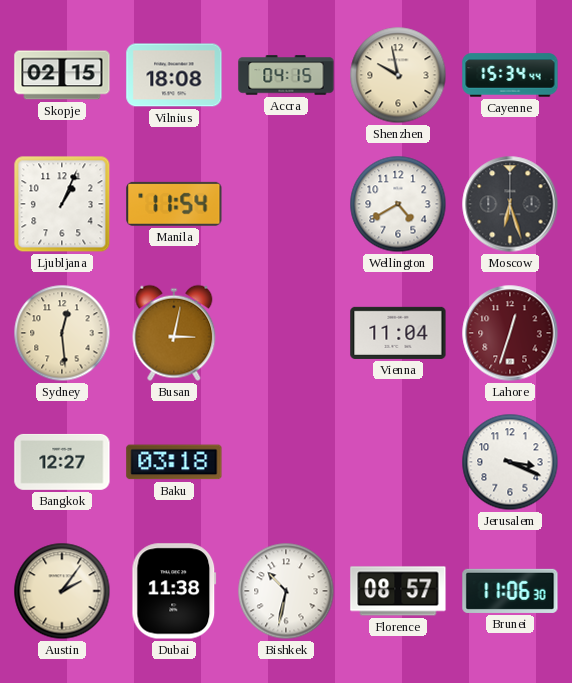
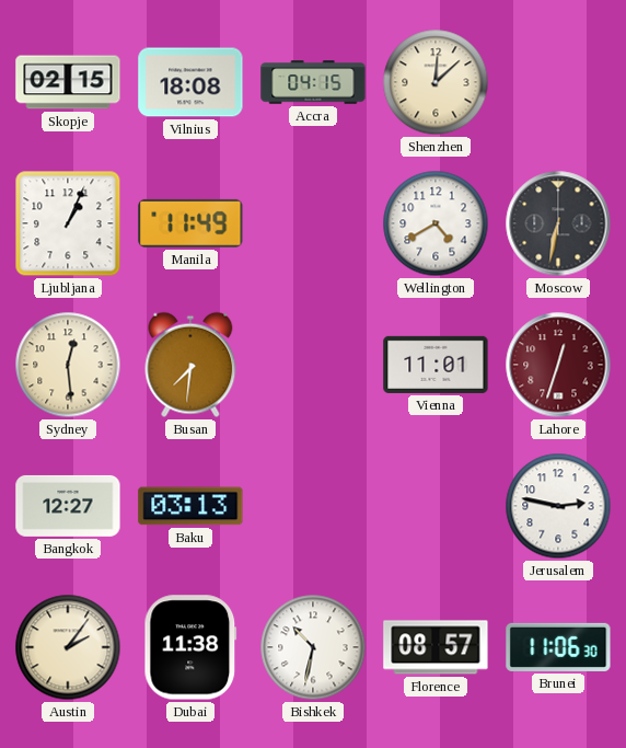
Shenzhen: 9:58 -> 12:08 (436, 82)
Cayenne: 15:34 -> none (510, 75)
Manila: 11:54 -> 11:49 (190, 223)
Moscow: 6:27 -> 6:32 (558, 223)
Busan: 3:02 -> 7:31 (190, 365)
Vienna: 11:04 -> 11:01 (436, 365)
Baku: 03:18 -> 03:13 (190, 506)
Jerusalem: 3:19 -> 2:47 (558, 506)
